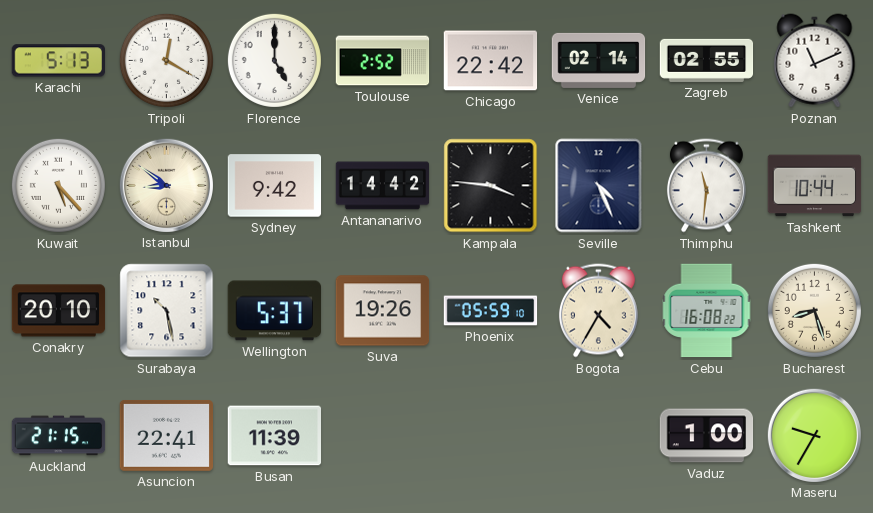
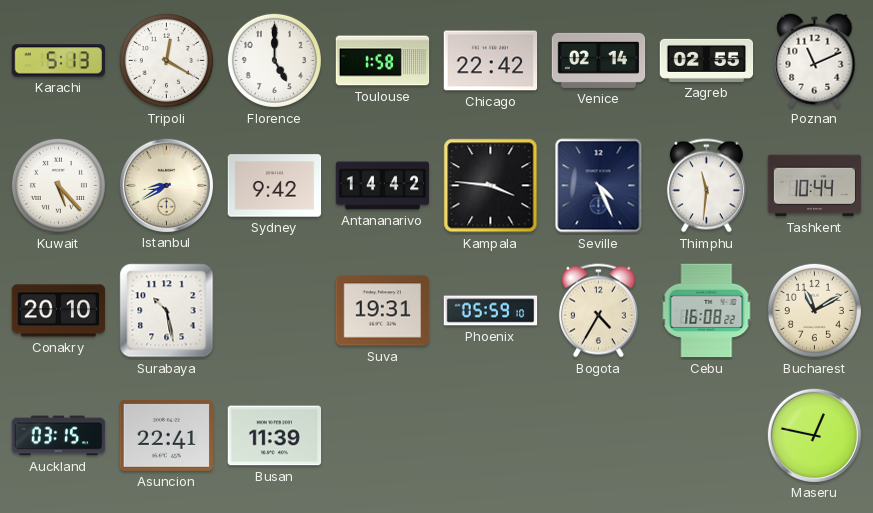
Toulouse: 2:52 -> 1:58 (383, 61)
Istanbul: 8:51 -> 8:40 (166, 185)
Wellington: 5:37 -> none (274, 311)
Suva: 19:26 -> 19:31 (383, 311)
Bucharest: 8:27 -> 11:10 (814, 310)
Auckland: 21:15 -> 03:15 (59, 436)
Vaduz: 1:00 -> none (707, 436)
Maseru: 9:35 -> 12:47 (814, 435)
